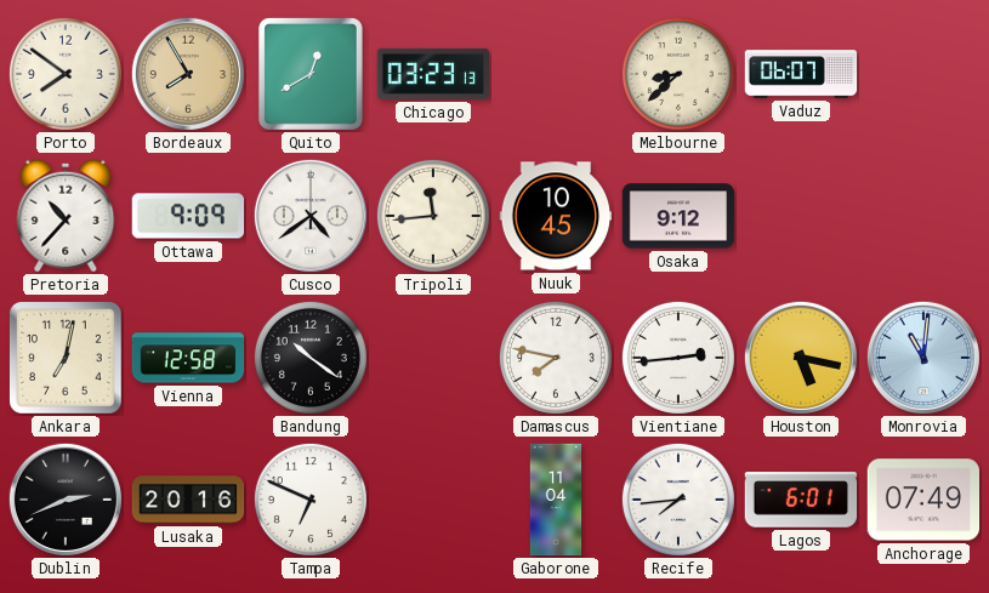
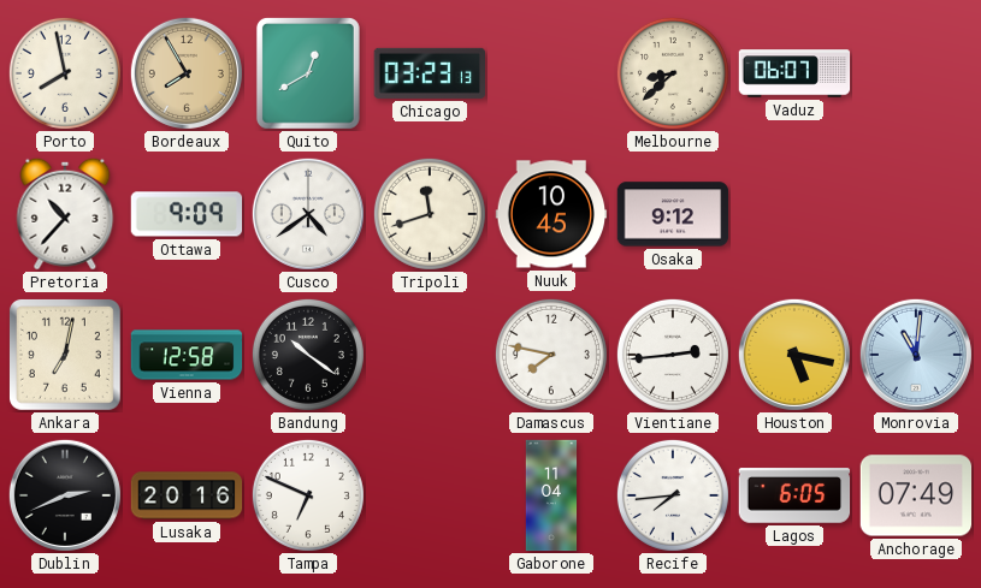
Porto: 7:51 -> 7:58 (65, 73)
Tripoli: 11:44 -> 11:42 (430, 214)
Lagos: 6:01 -> 6:05 (794, 495)
